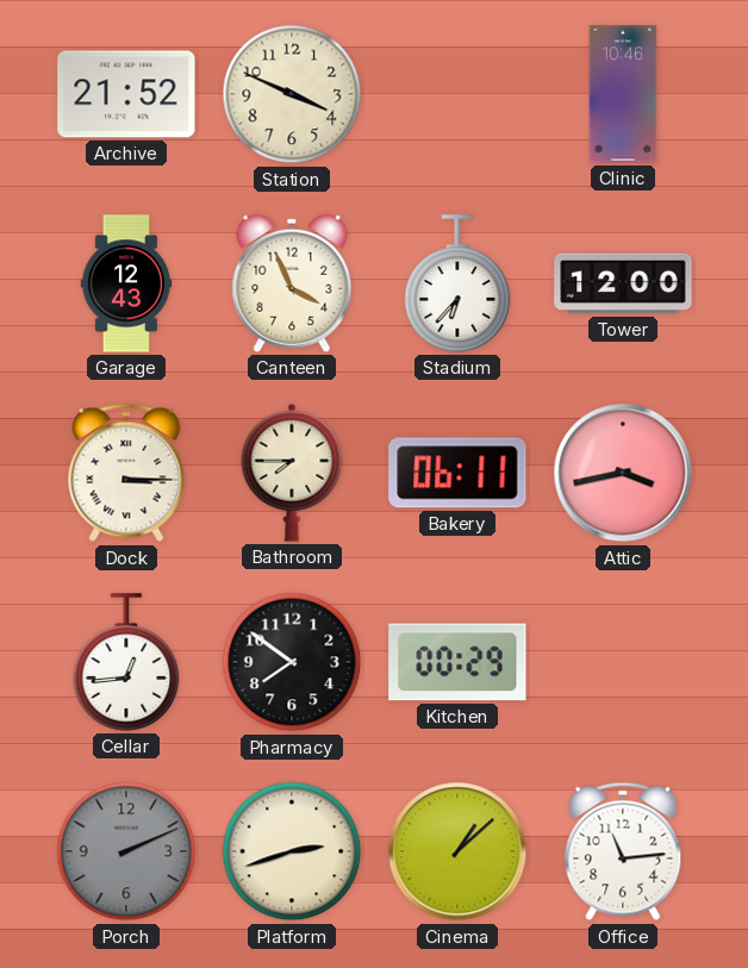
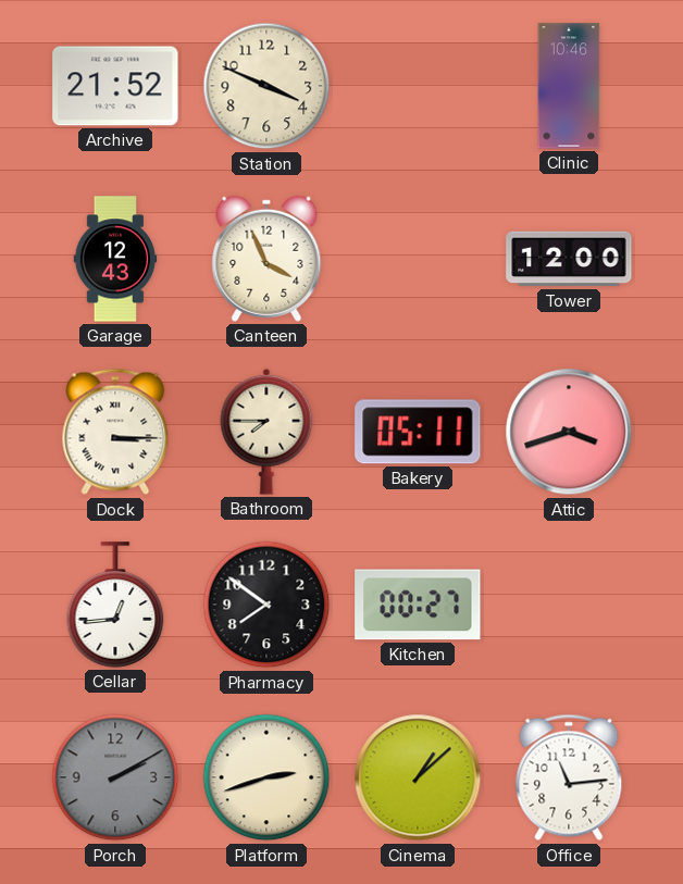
Stadium: 6:37 -> none (457, 283)
Bakery: 06:11 -> 05:11 (418, 432)
Attic: 3:43 -> 3:42 (569, 432)
Kitchen: 00:29 -> 00:27 (418, 605)
Porch: 2:11 -> 2:10 (115, 777)
